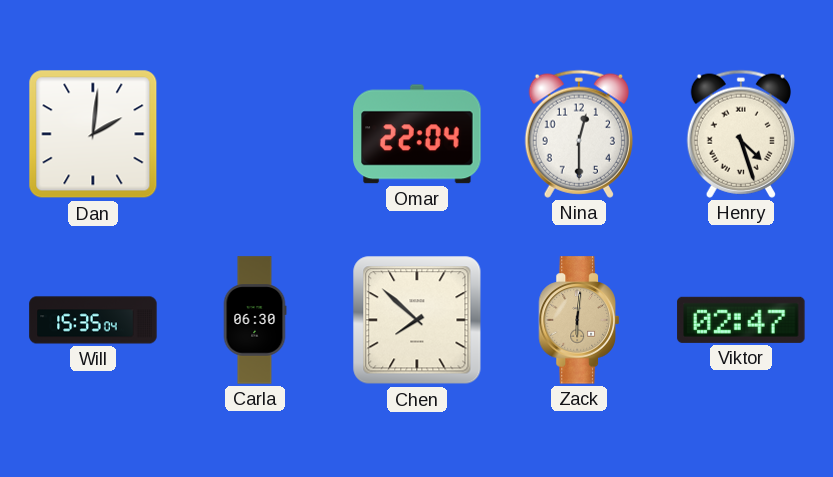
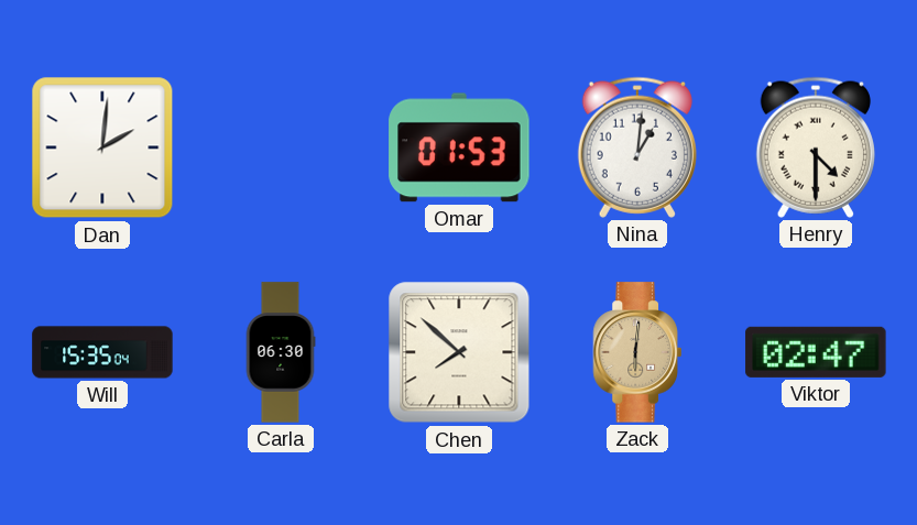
Omar: 22:04 -> 01:53 (459, 147)
Nina: 12:30 -> 1:01 (637, 147)
Henry: 4:27 -> 4:30 (816, 147)
